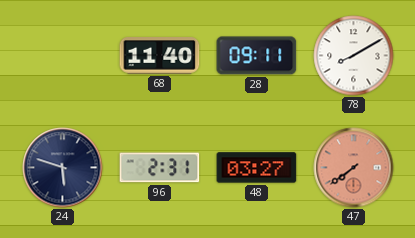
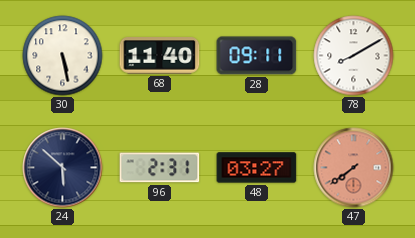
30: none -> 5:28 (63, 56)
24: 5:48 -> 5:52 (63, 168)
